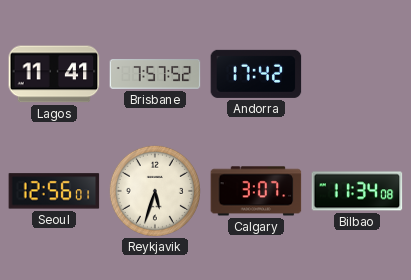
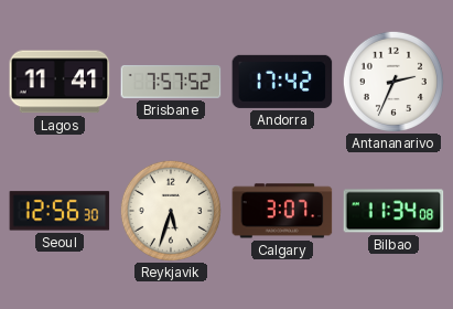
Antananarivo: none -> 2:34 (393, 82)
Seoul: 12:56:01 -> 12:56:30 (60, 211)
